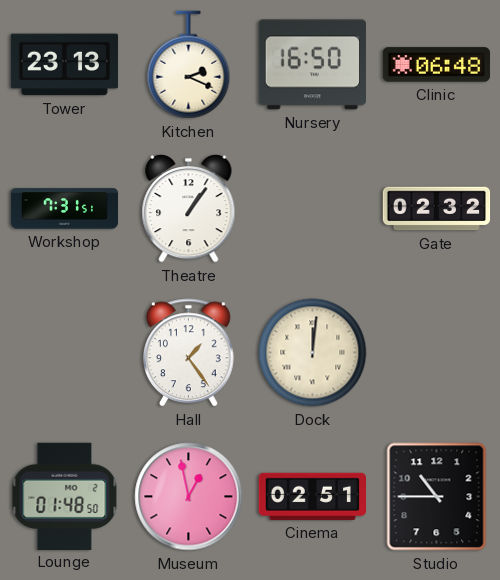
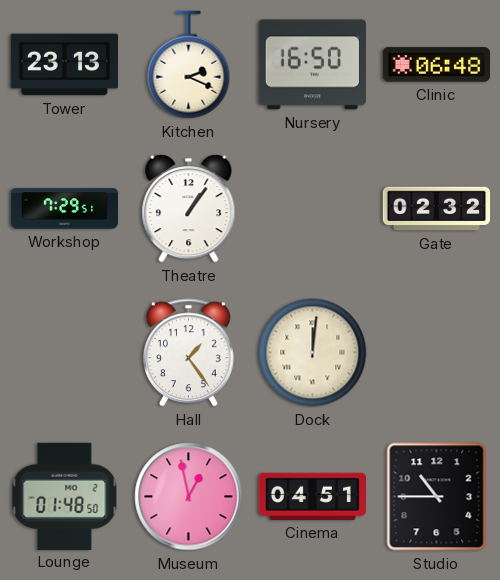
Workshop: 7:31 -> 7:29 (65, 209)
Cinema: 02:51 -> 04:51 (313, 496)
